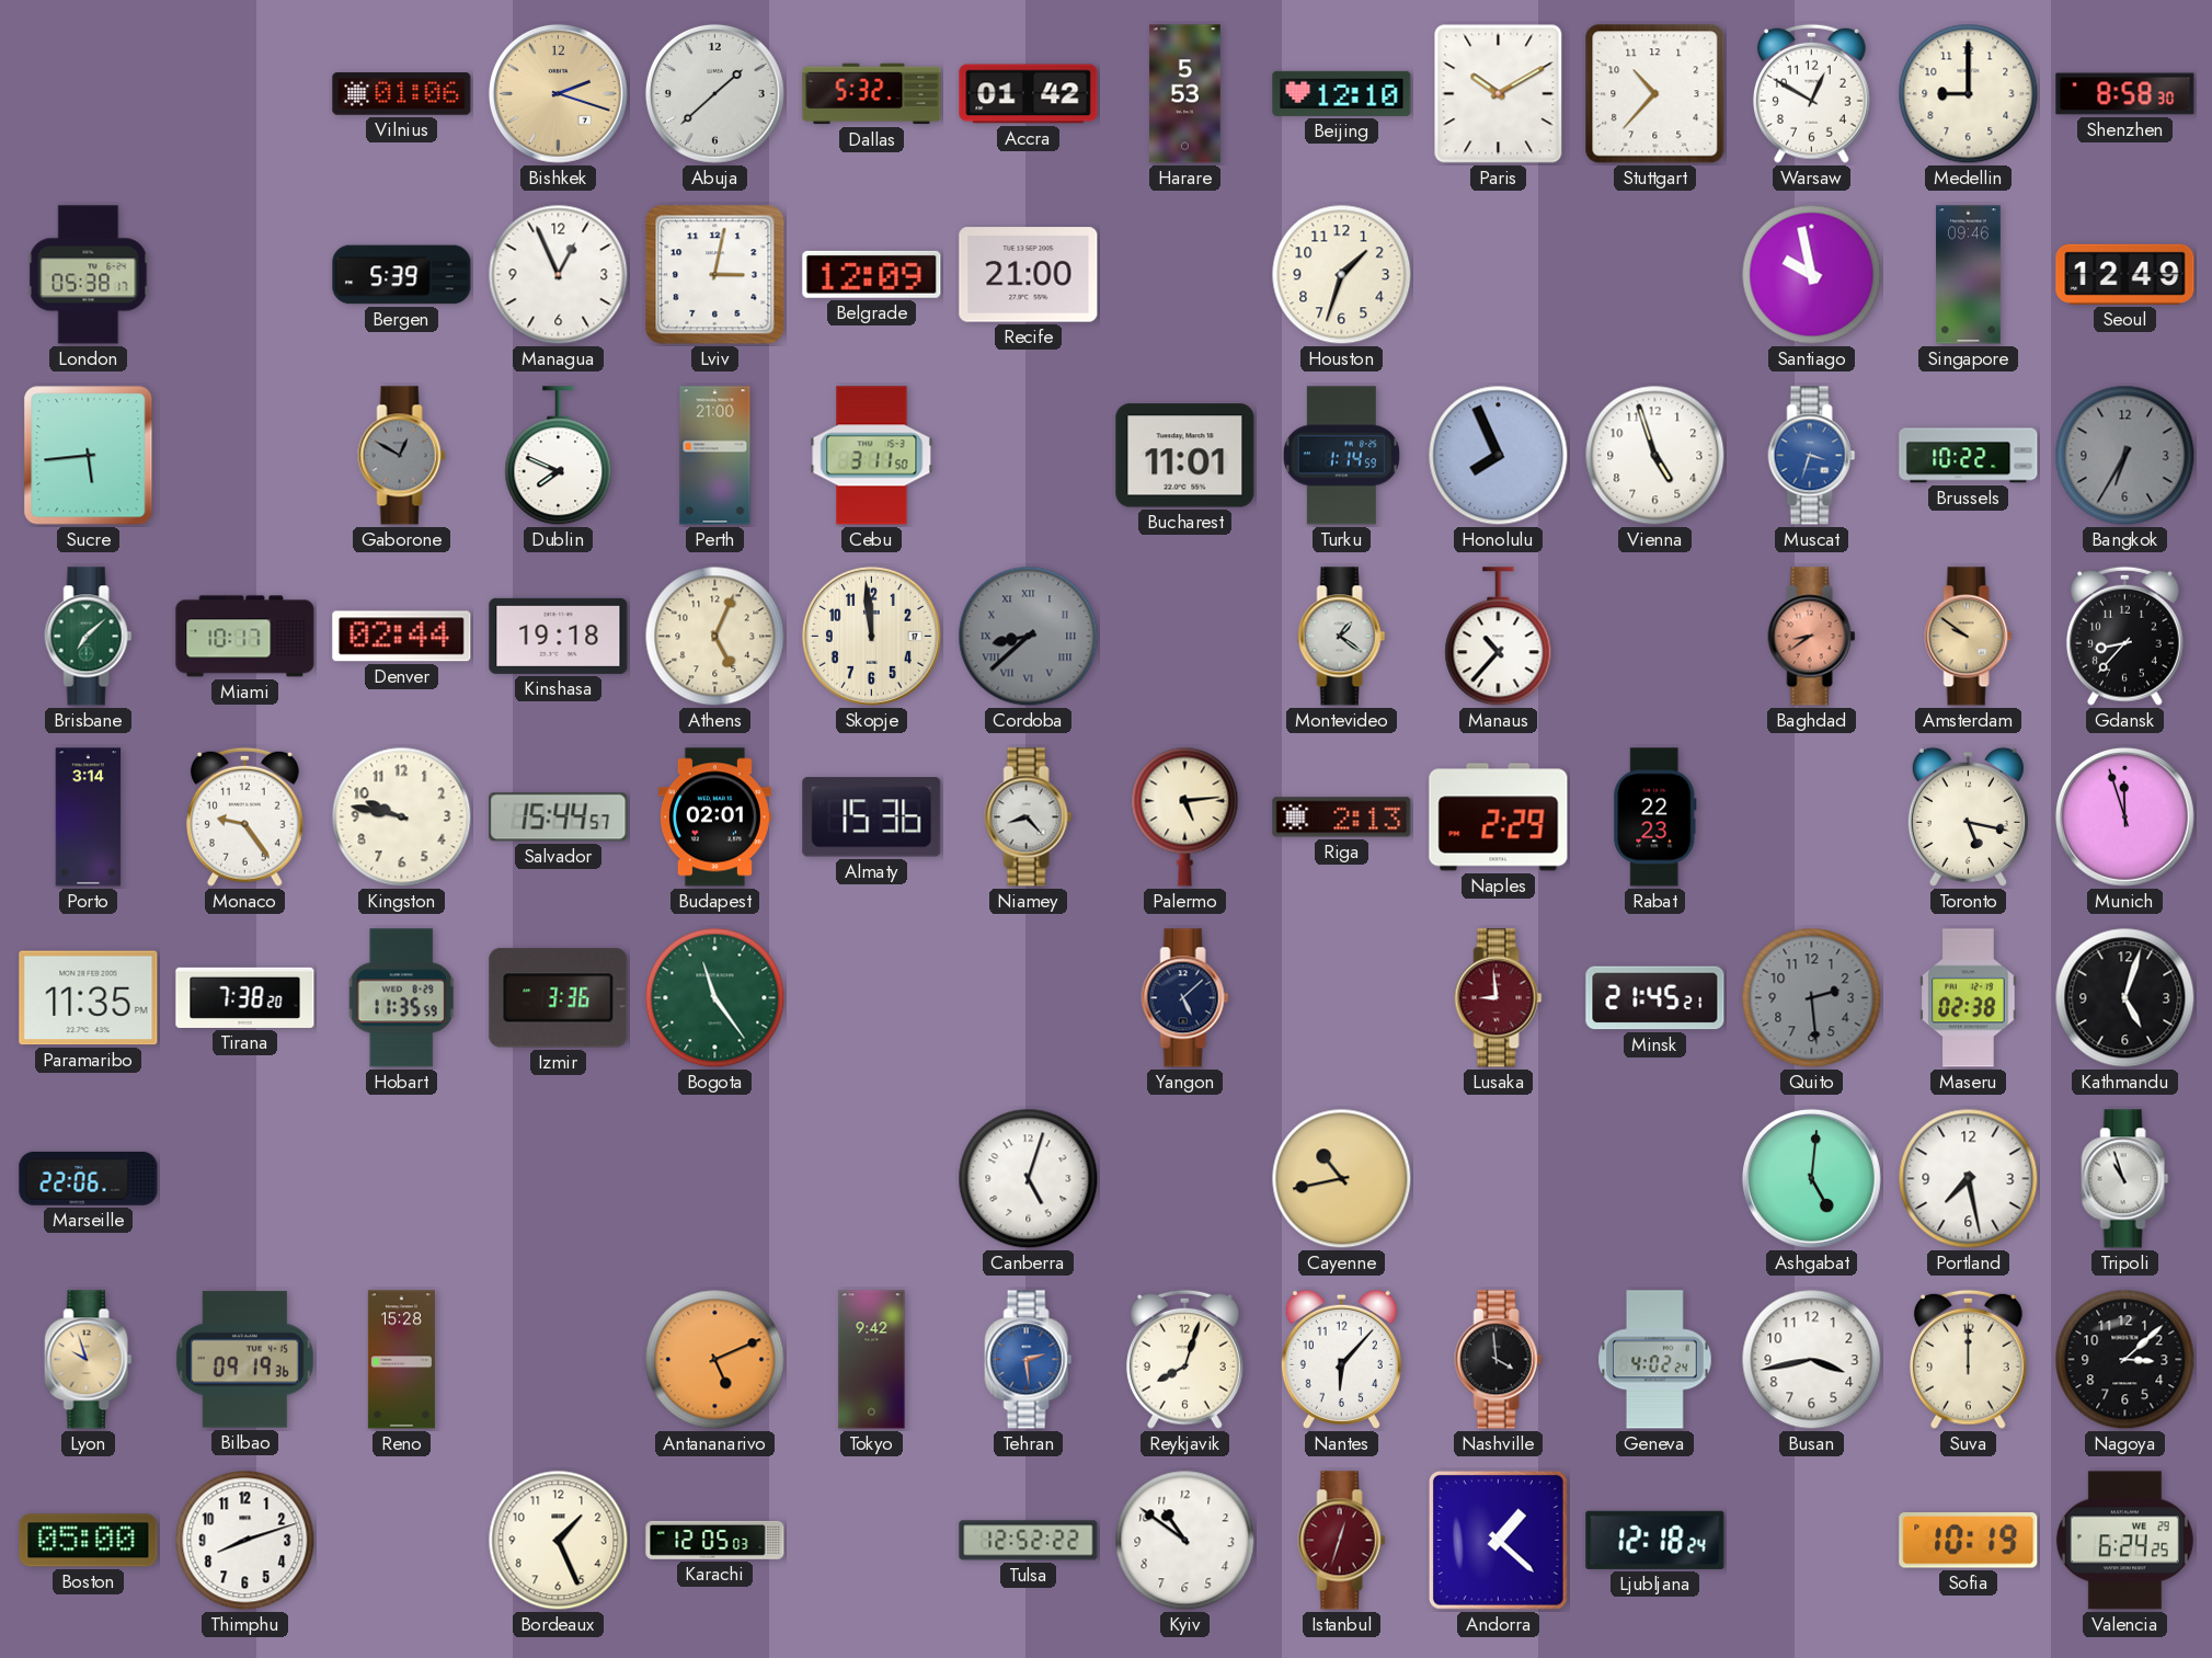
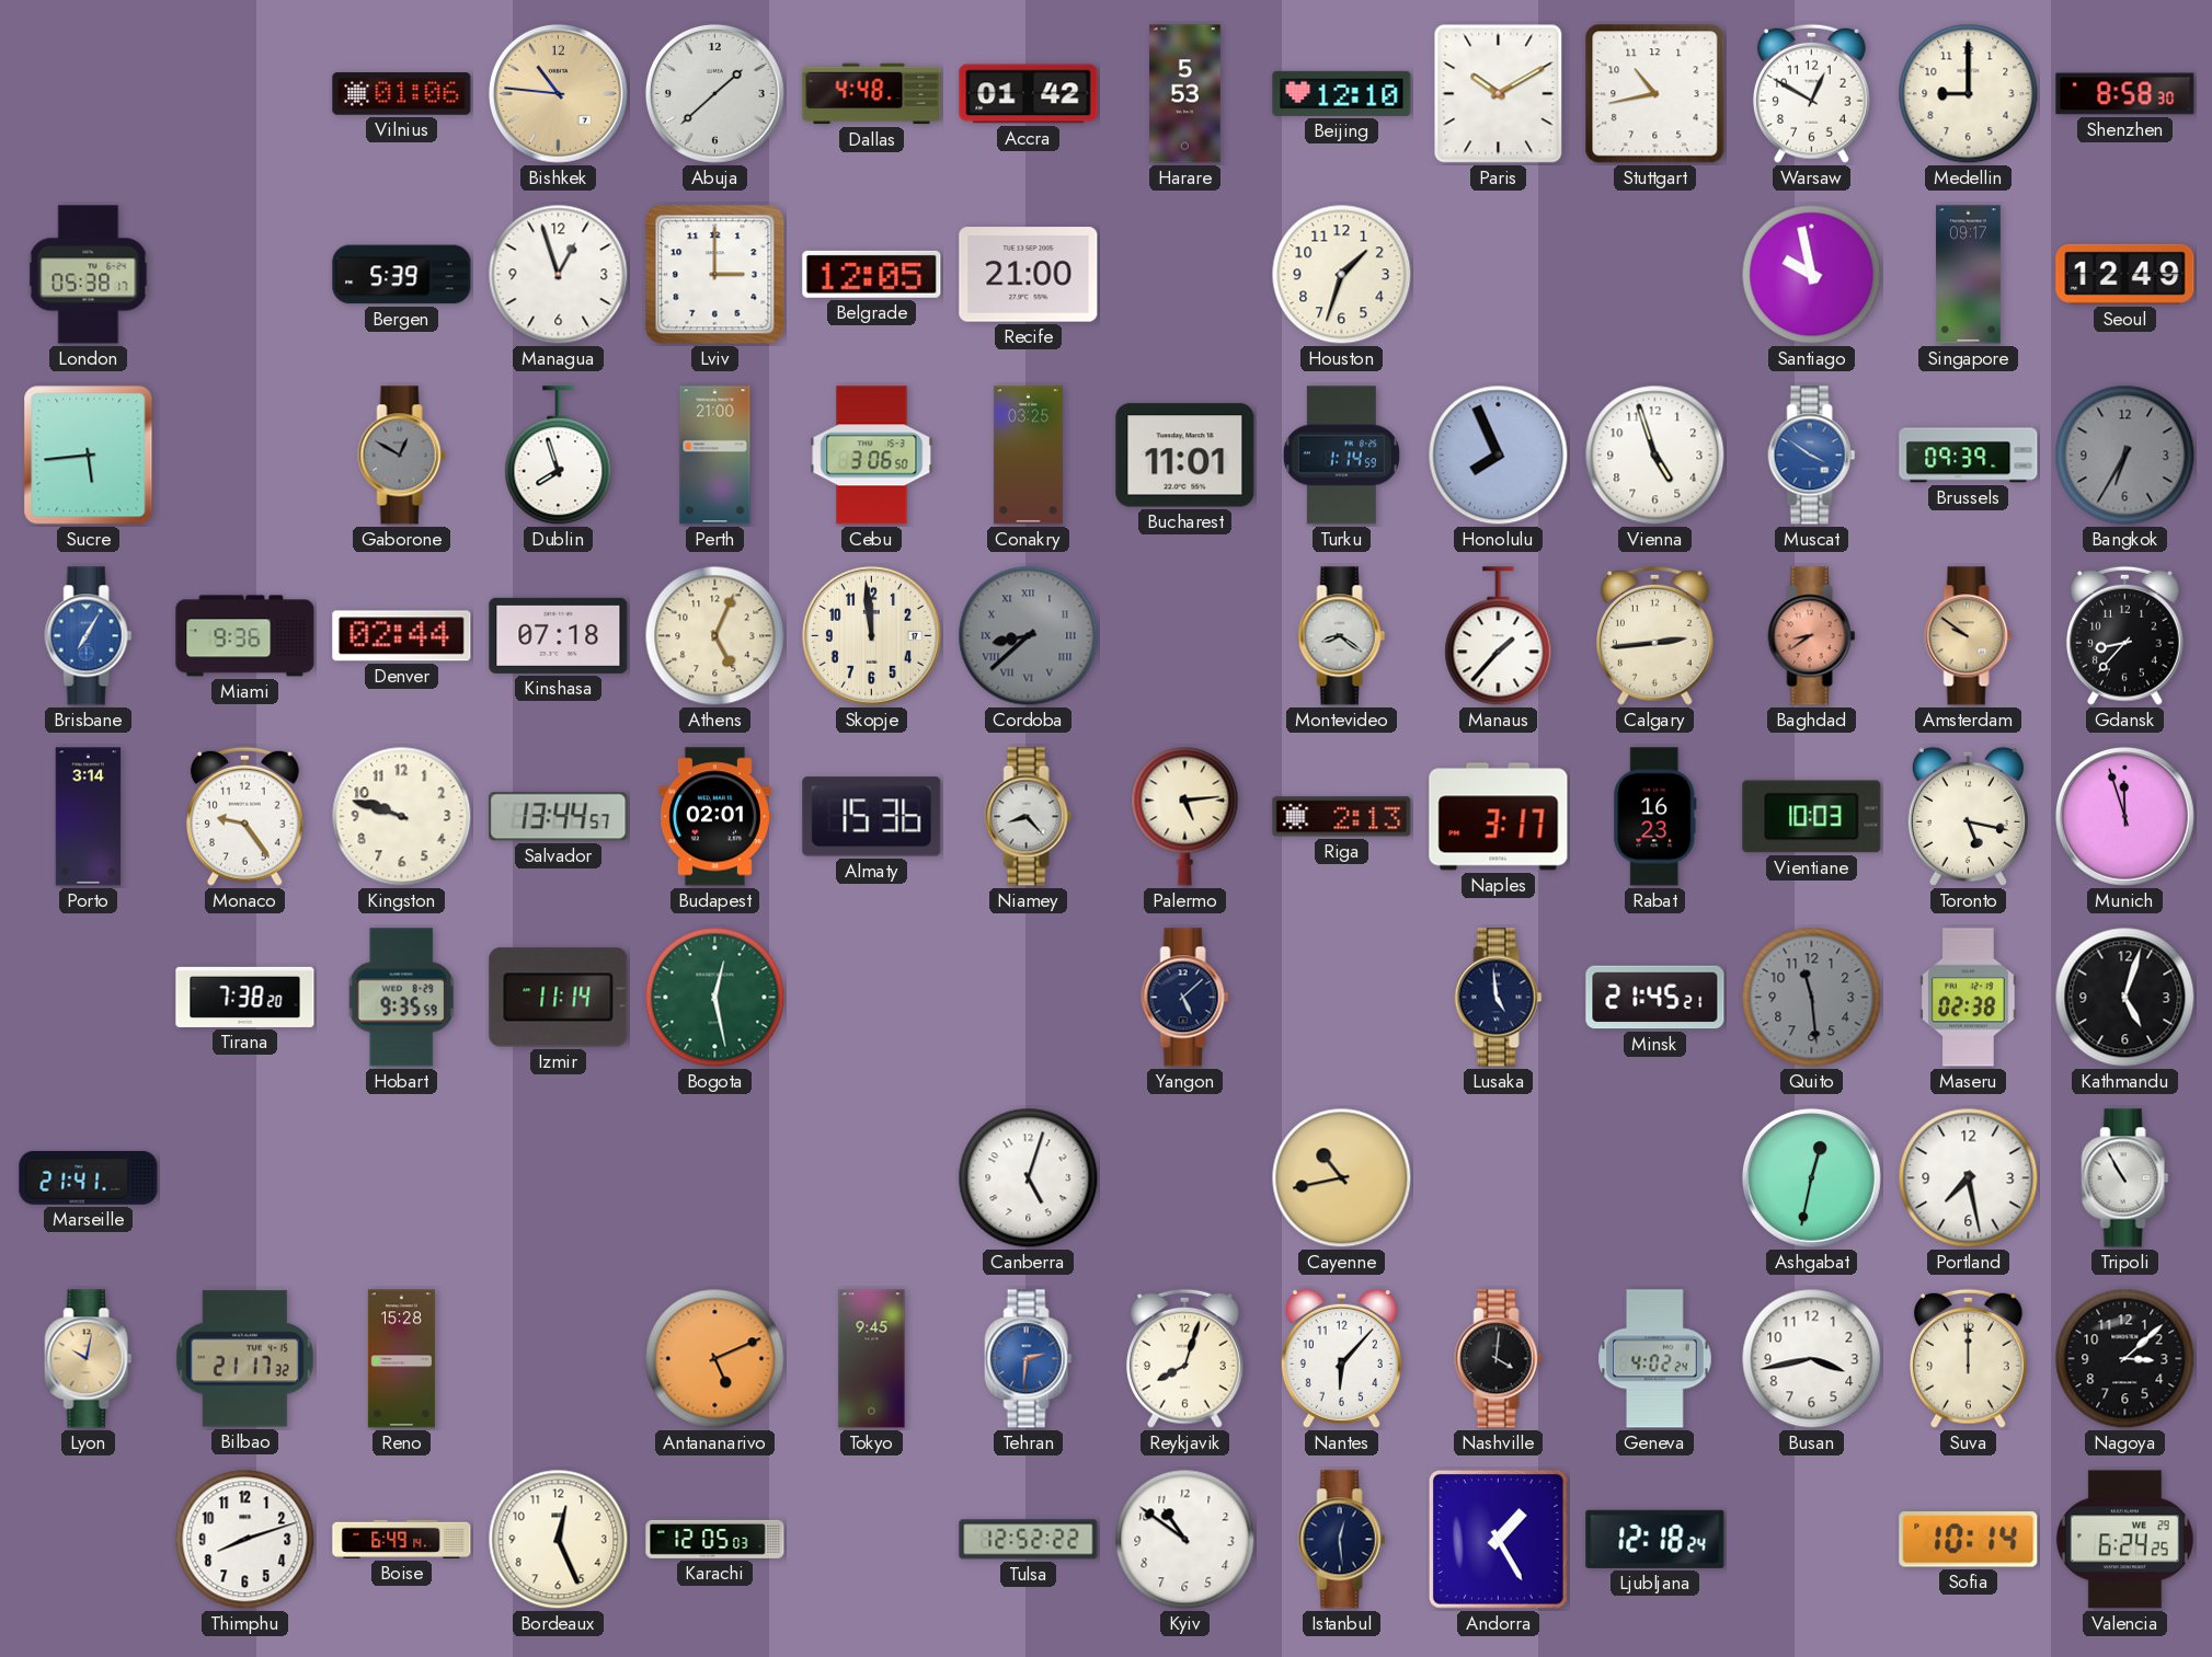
Bishkek: 2:18 -> 10:46 (558, 93)
Dallas: 5:32 -> 4:48 (872, 94)
Stuttgart: 10:37 -> 10:43 (1655, 94)
Managua: 12:56 -> 12:57 (559, 275)
Lviv: 3:02 -> 3:00 (715, 275)
Belgrade: 12:09 -> 12:05 (872, 274)
Singapore: 09:46 -> 09:17 (1969, 275)
Dublin: 7:49 -> 7:57 (559, 456)
Cebu: 3:11 -> 3:06 (872, 456)
Conakry: none -> 03:25 (1028, 456)
Muscat: 3:33 -> 3:51 (1812, 456)
Brussels: 10:22 -> 09:39 (1969, 456)
Brisbane: 7:08 -> 7:05 (89, 636)
Brisbane dial: green -> blue (89, 636)
Miami: 10:17 -> 9:36 (245, 636)
Kinshasa: 19:18 -> 07:18 (559, 635)
Montevideo: 1:21 -> 8:21 (1342, 636)
Manaus: 10:37 -> 1:37 (1499, 636)
Calgary: none -> 2:44 (1654, 635)
Kingston: 9:47 -> 9:48 (402, 817)
Salvador: 15:44 -> 13:44 (559, 817)
Naples: 2:29 -> 3:17 (1499, 817)
Rabat: 22:23 -> 16:23 (1655, 817)
Vientiane: none -> 10:03 (1812, 817)
Paramaribo: 11:35 -> none (89, 998)
Hobart: 11:35 -> 9:35 (401, 998)
Izmir: 3:36 -> 11:14 (559, 998)
Bogota: 11:24 -> 12:28 (715, 998)
Lusaka: 8:59 -> 4:59 (1499, 998)
Lusaka dial: burgundy -> navy (1499, 998)
Quito: 2:29 -> 11:29 (1812, 998)
Marseille: 22:06 -> 21:41 (89, 1177)
Ashgabat: 5:01 -> 12:32 (1811, 1177)
Tripoli: 10:57 -> 10:55 (2125, 1178)
Lyon: 9:57 -> 10:02 (89, 1359)
Bilbao: 09:19 -> 21:17 (244, 1359)
Tokyo: 9:42 -> 9:45 (872, 1359)
Tehran: 2:29 -> 2:31 (1029, 1359)
Nashville: 3:59 -> 4:01 (1499, 1359)
Boston: 05:00 -> none (89, 1541)
Boise: none -> 6:49 (402, 1539)
Bordeaux: 1:26 -> 12:26 (559, 1540)
Istanbul: 12:33 -> 12:29 (1342, 1540)
Istanbul dial: burgundy -> navy (1342, 1540)
Andorra: 1:22 -> 1:25 (1498, 1539)
Sofia: 10:19 -> 10:14 (1969, 1540)
